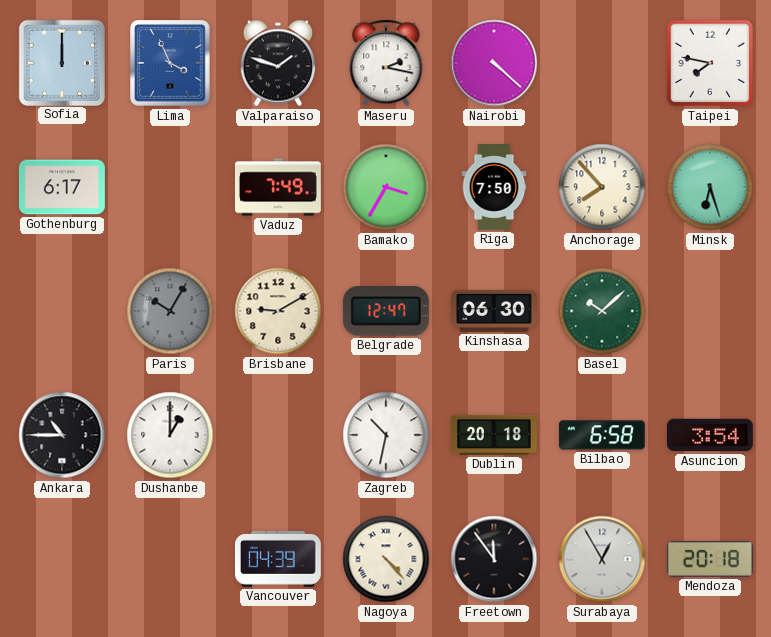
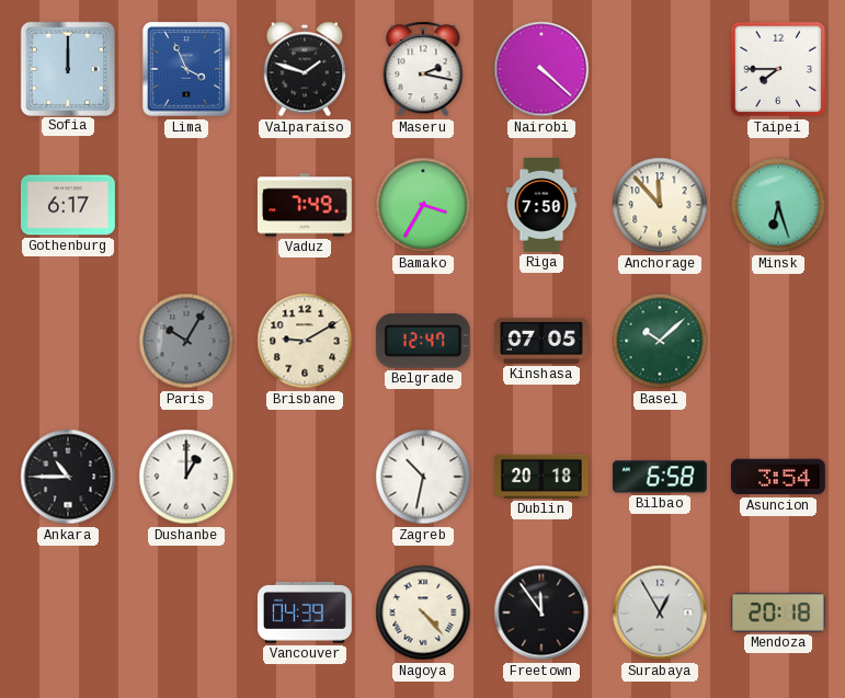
Taipei: 7:47 -> 7:45 (778, 69)
Anchorage: 7:53 -> 11:53 (660, 205)
Kinshasa: 06:30 -> 07:05 (543, 341)
